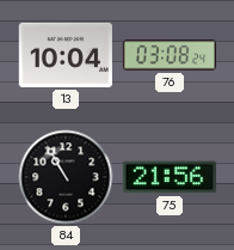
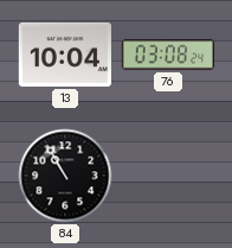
75: 21:56 -> none (170, 177)
